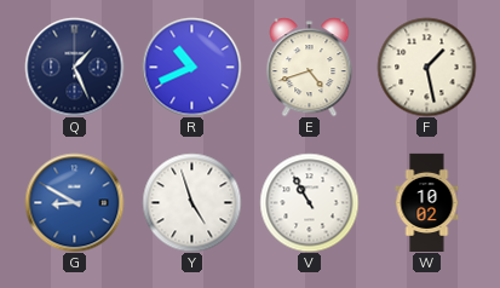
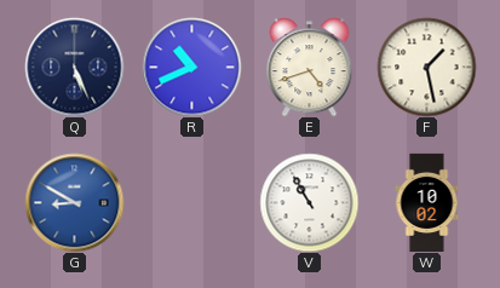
Q: 1:26 -> 5:26 (74, 67)
Y: 4:57 -> none (191, 202)
